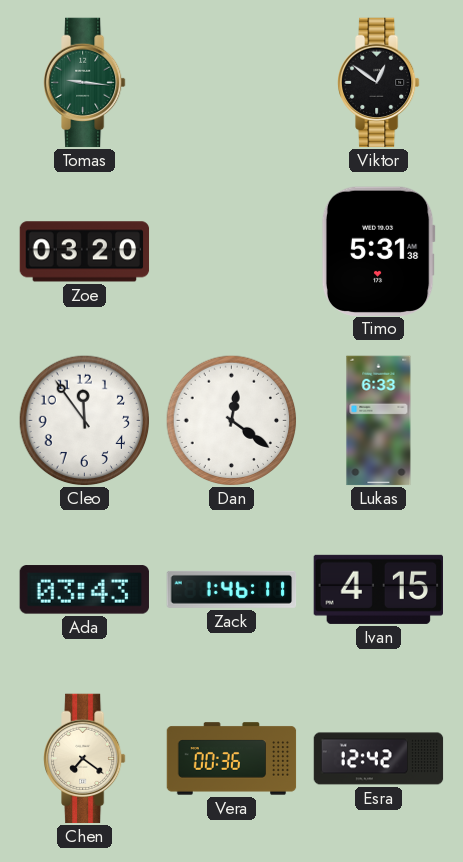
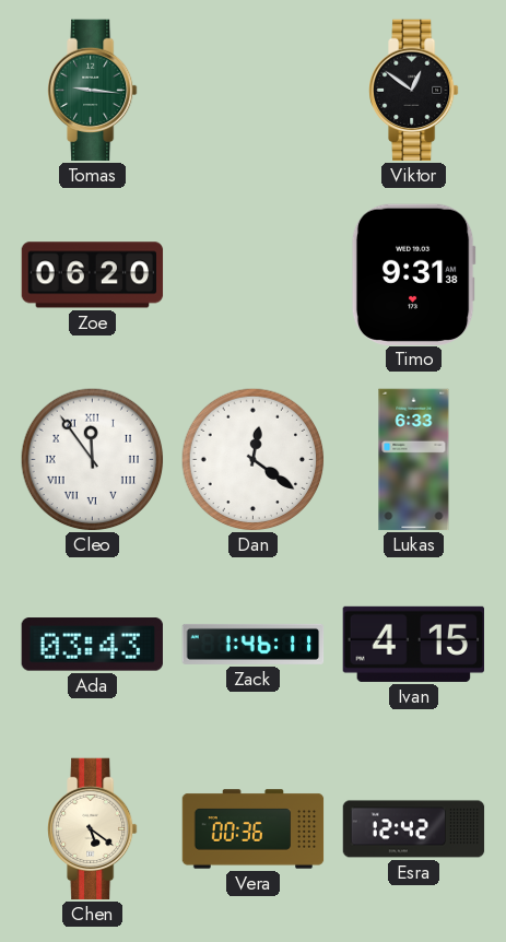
Zoe: 03:20 -> 06:20 (93, 275)
Timo: 5:31 -> 9:31 (413, 274)
Cleo numerals: Arabic -> Roman (93, 460)
Chen: 7:21 -> 5:21 (93, 829)
